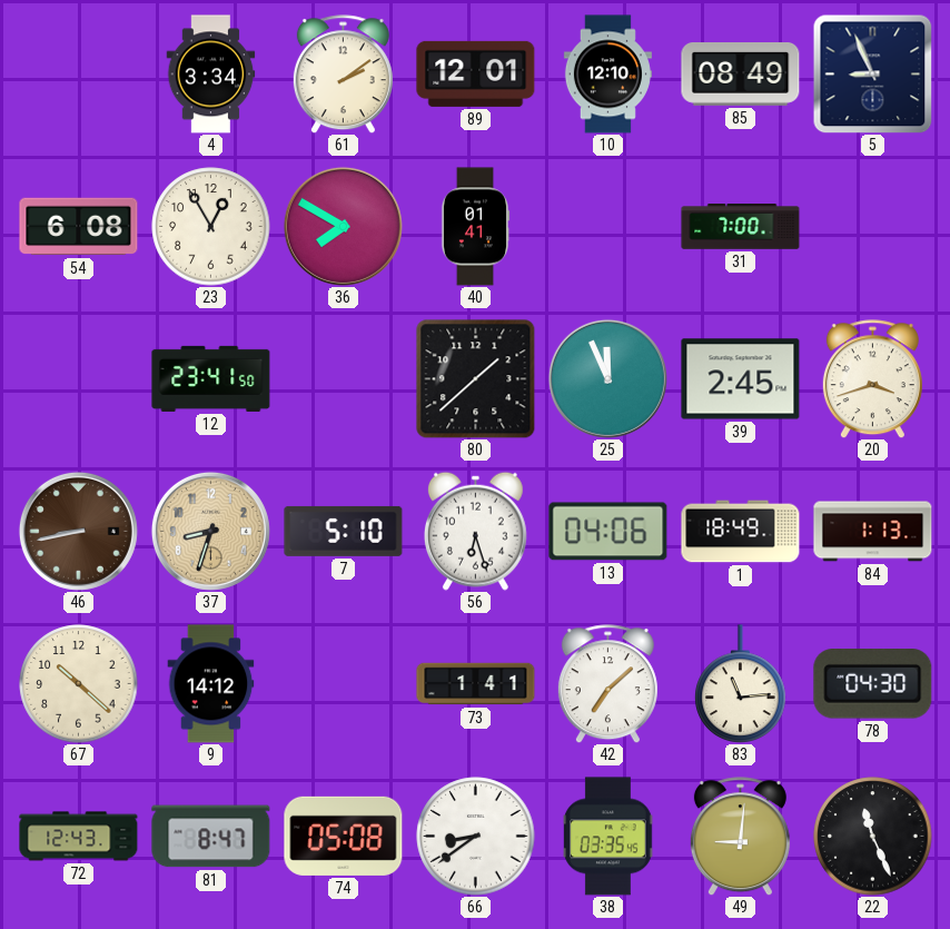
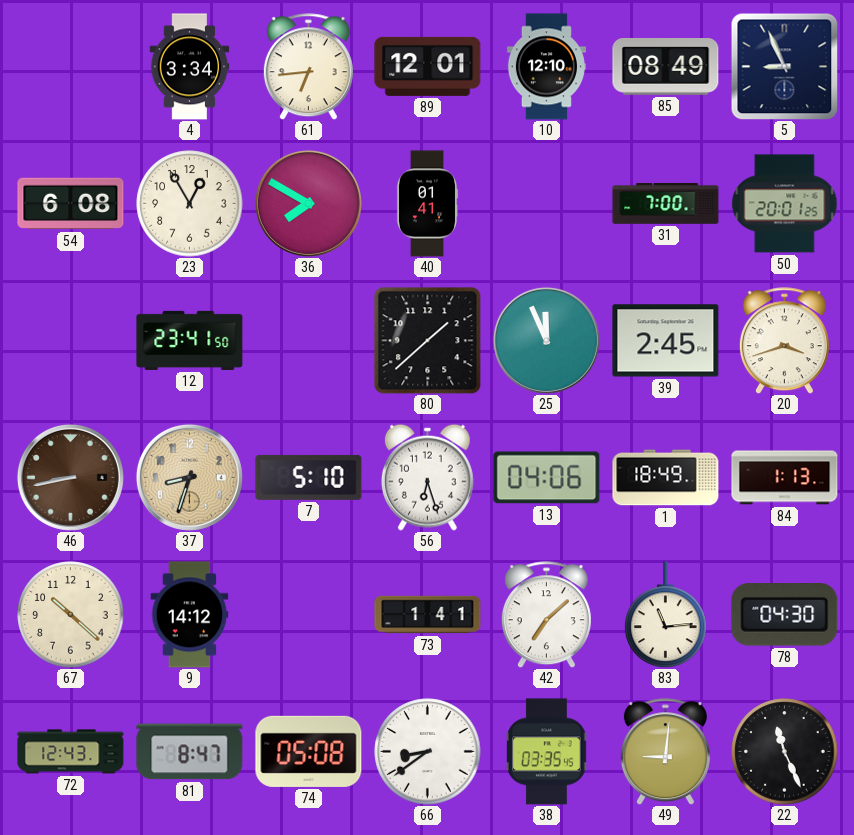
61: 2:09 -> 6:44 (308, 67)
50: none -> 20:01 (785, 204)
